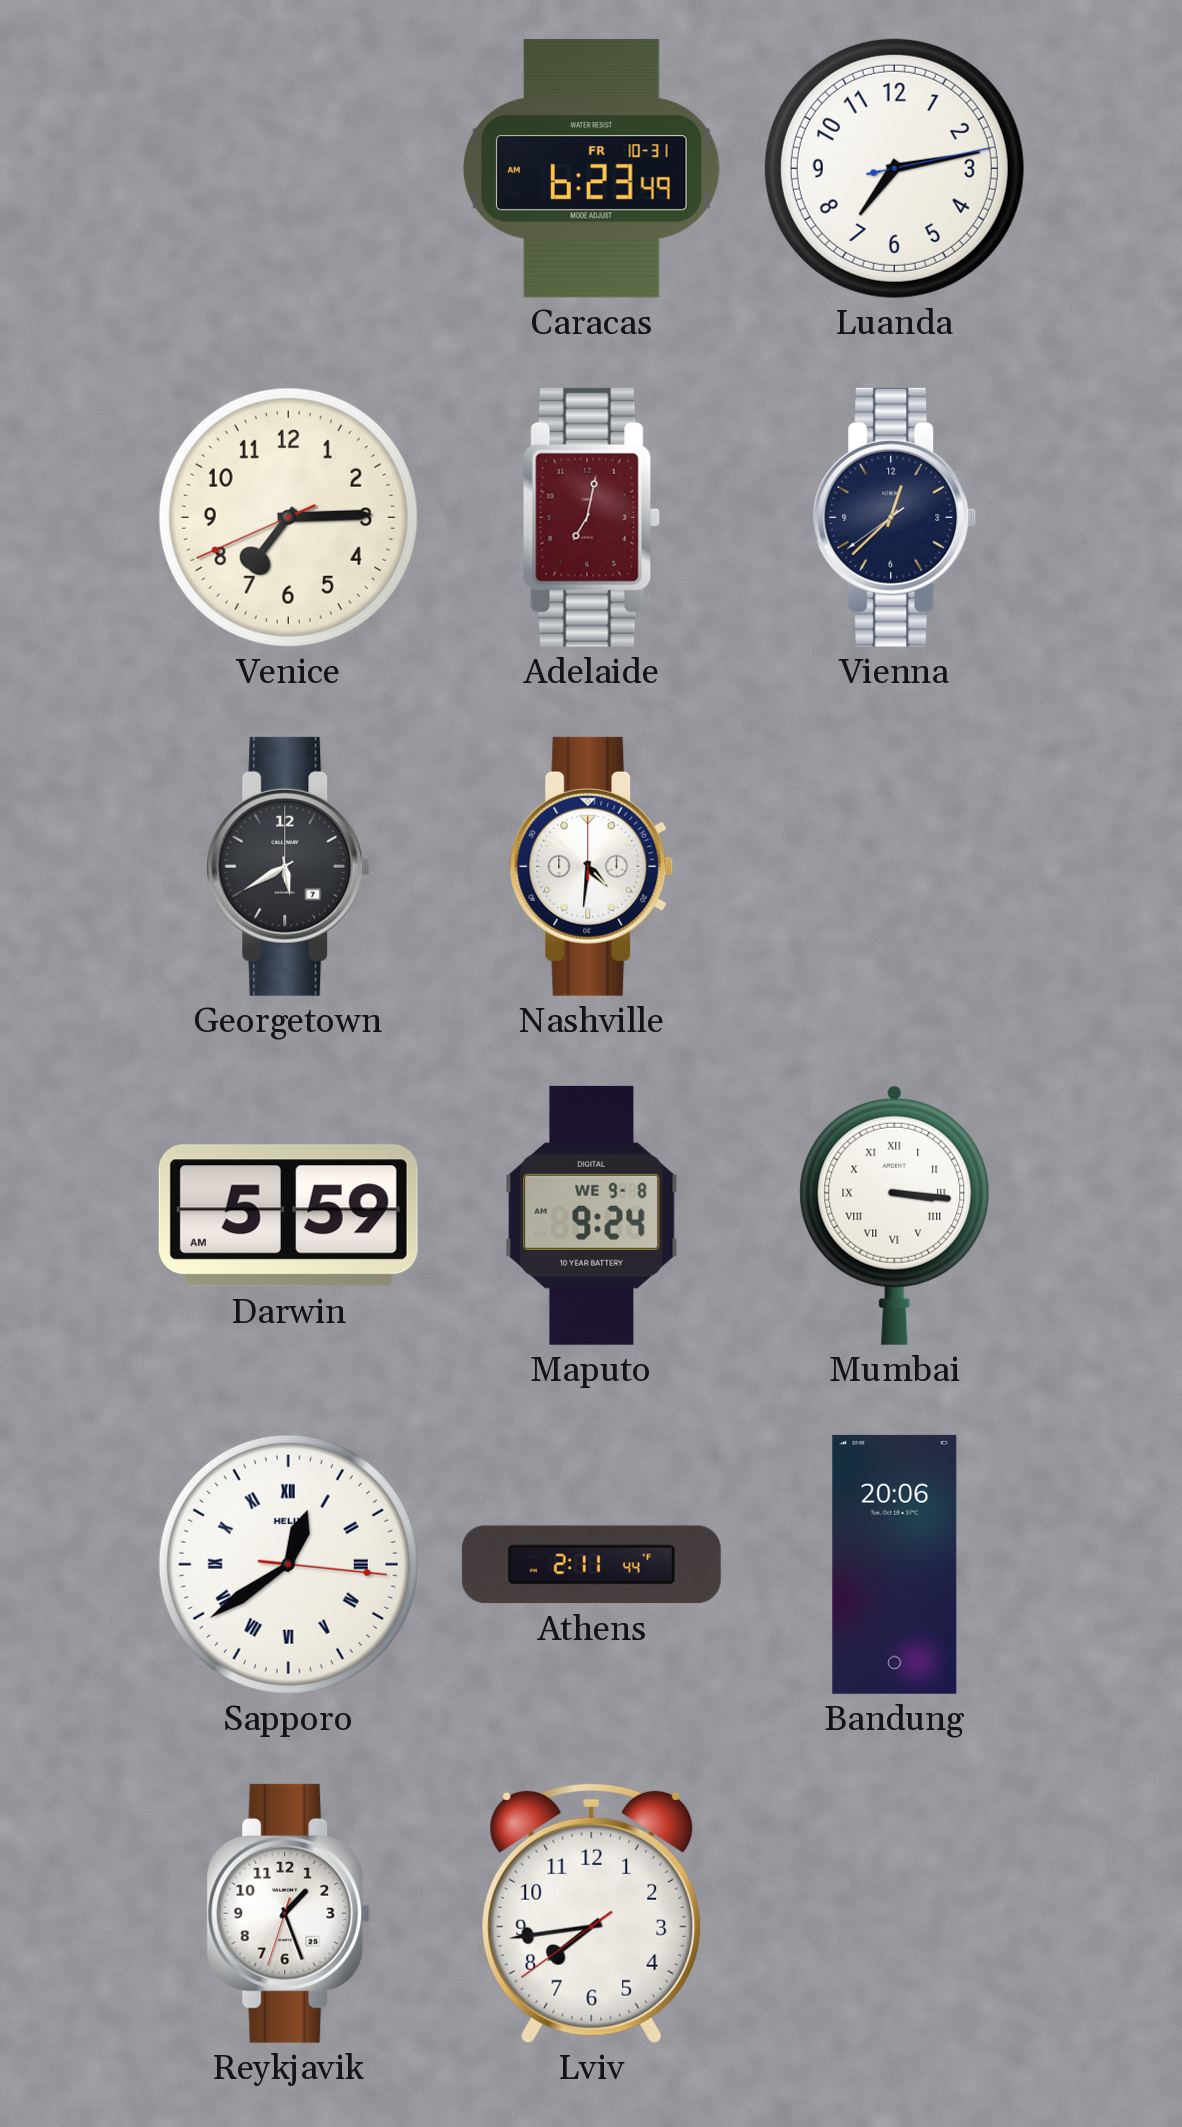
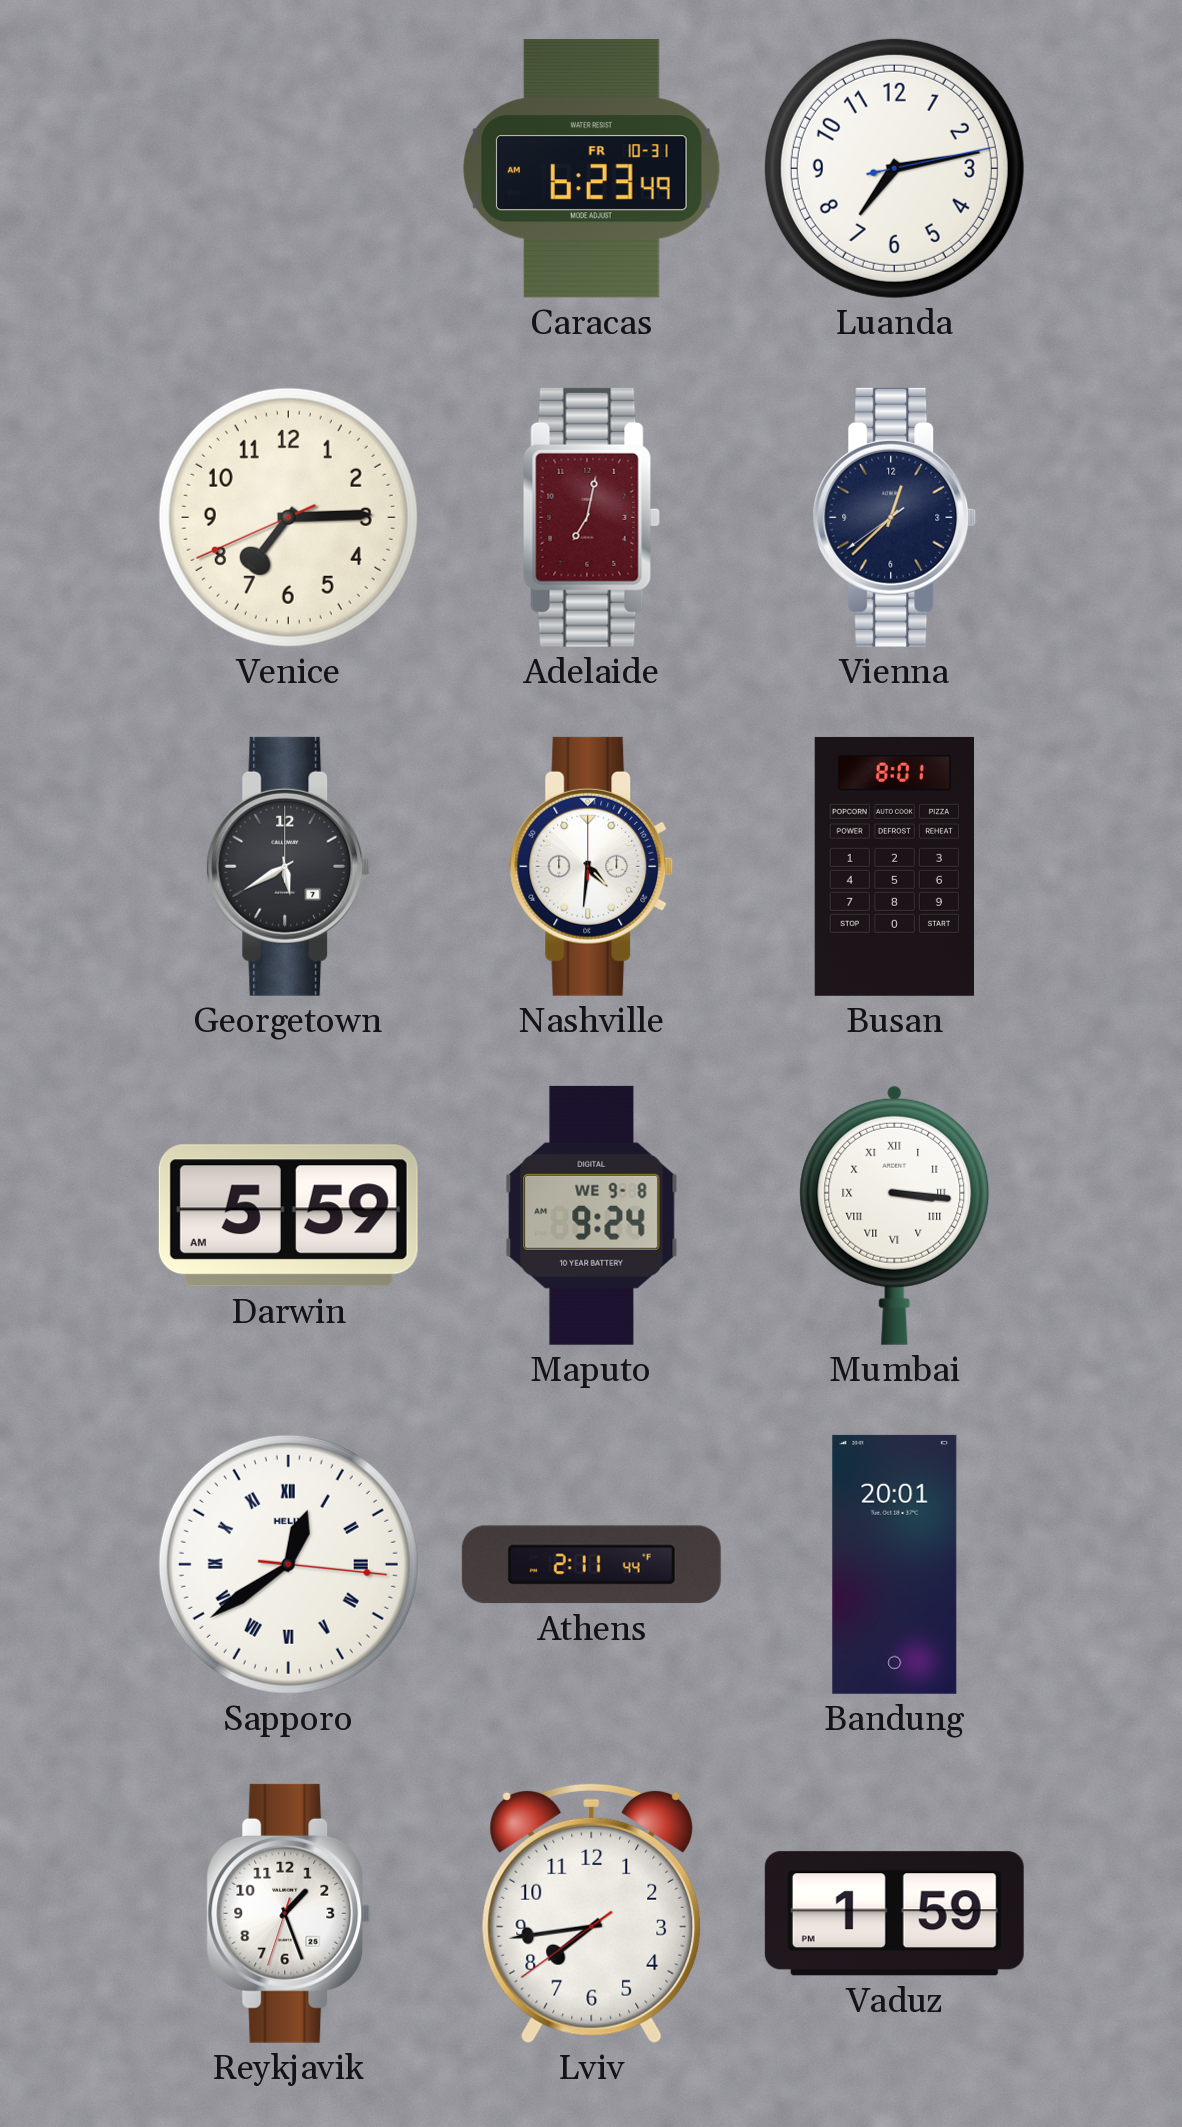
Busan: none -> 8:01 (894, 866)
Bandung: 20:06 -> 20:01 (895, 1564)
Vaduz: none -> 1:59 (894, 1914)
